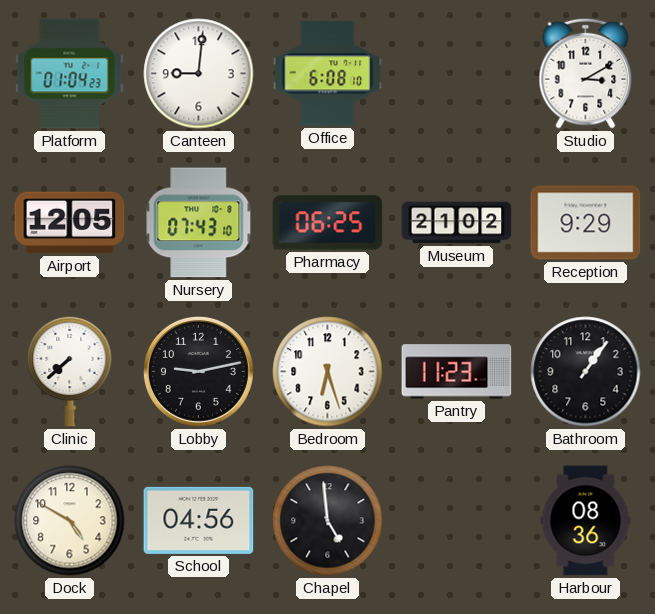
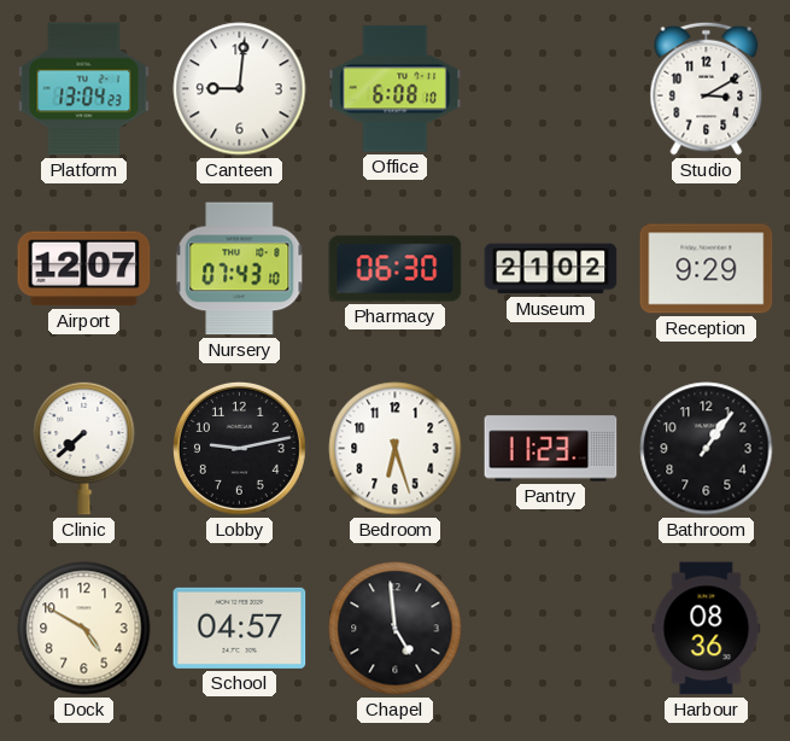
Platform: 01:04 -> 13:04 (84, 89)
Airport: 12:05 -> 12:07 (84, 269)
Pharmacy: 06:25 -> 06:30 (396, 269)
School: 04:56 -> 04:57 (240, 628)
